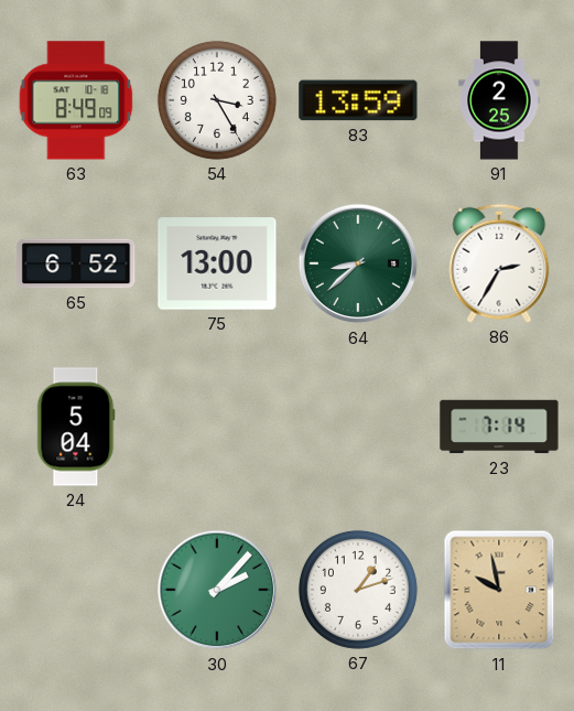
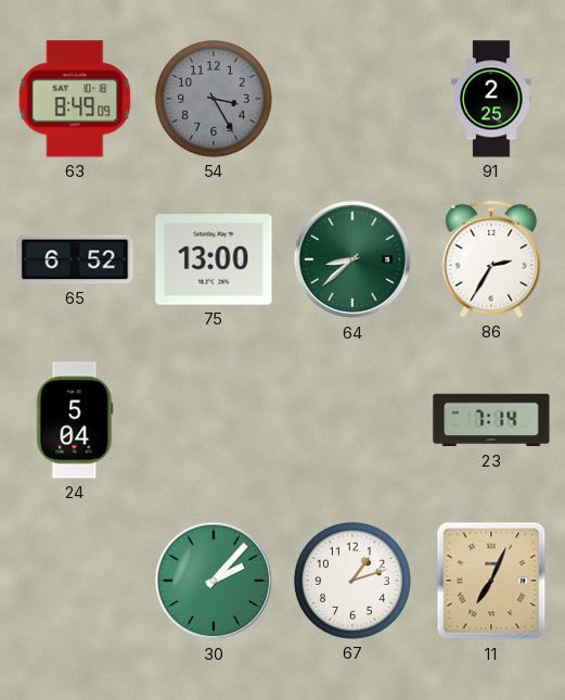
54 dial: white -> grey (214, 99)
83: 13:59 -> none (358, 100)
11: 9:58 -> 7:04 (491, 581)
